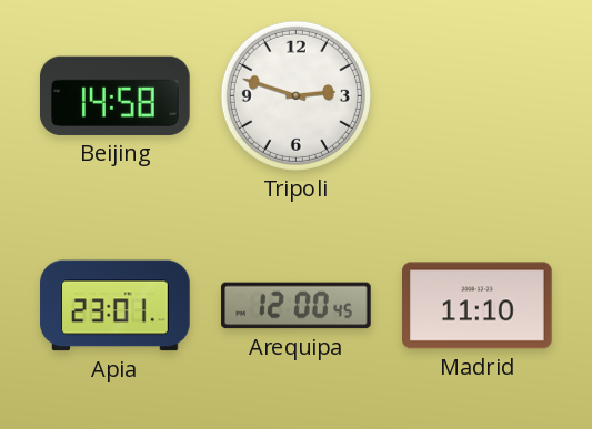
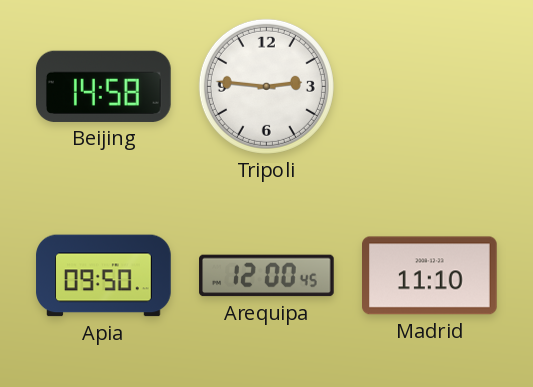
Tripoli: 2:48 -> 2:46 (266, 86)
Apia: 23:01 -> 09:50 (104, 276)
